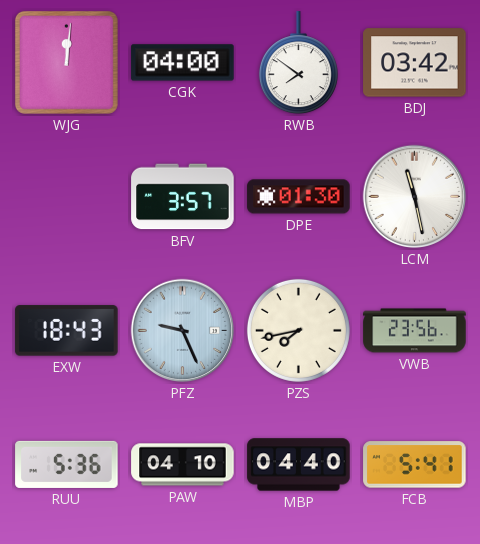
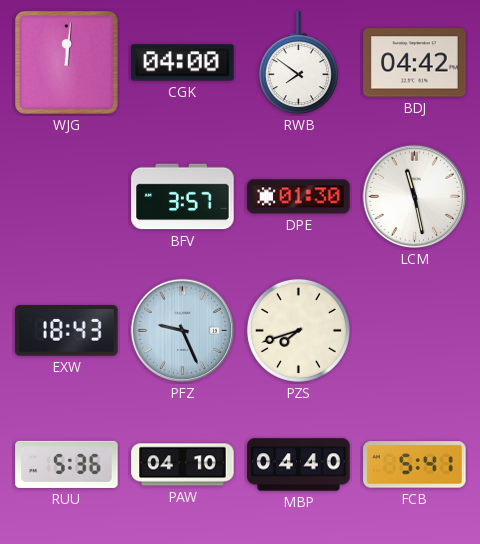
BDJ: 03:42 -> 04:42 (415, 63)
PZS: 7:43 -> 7:42 (298, 330)
VWB: 23:56 -> none (415, 331)
